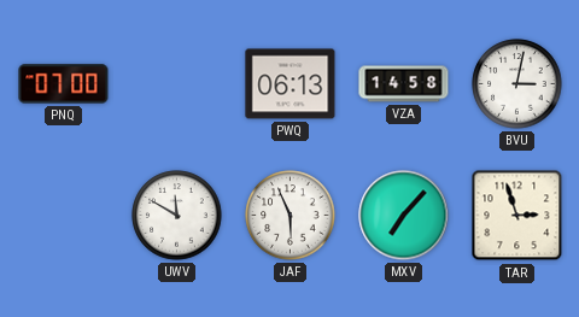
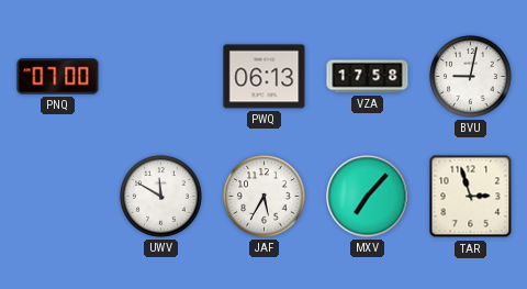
VZA: 14:58 -> 17:58 (368, 77)
BVU: 3:02 -> 9:02 (471, 77)
JAF: 5:56 -> 5:35 (265, 197)
